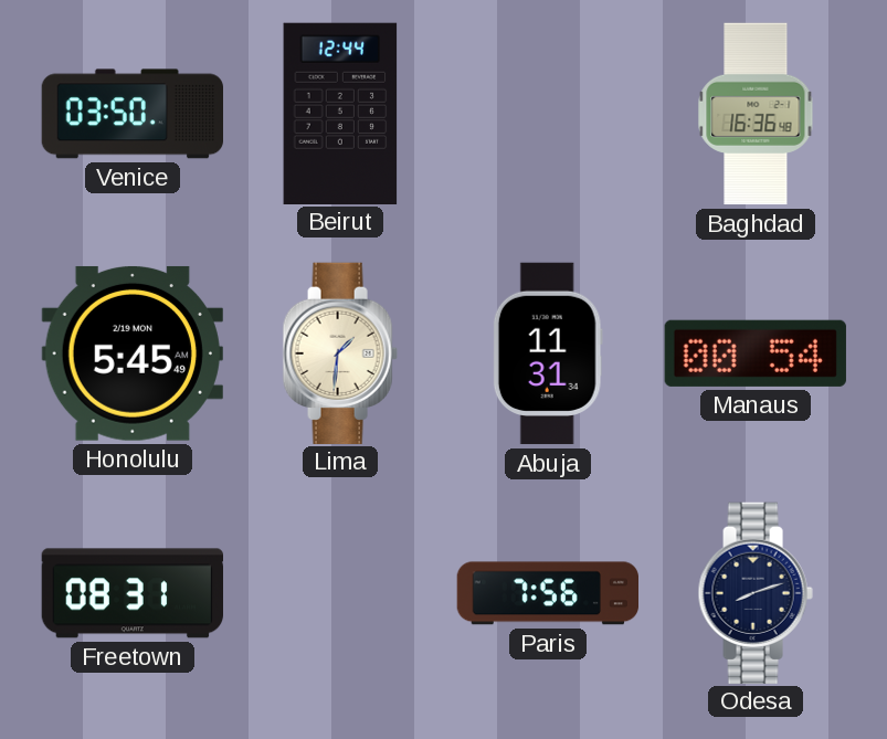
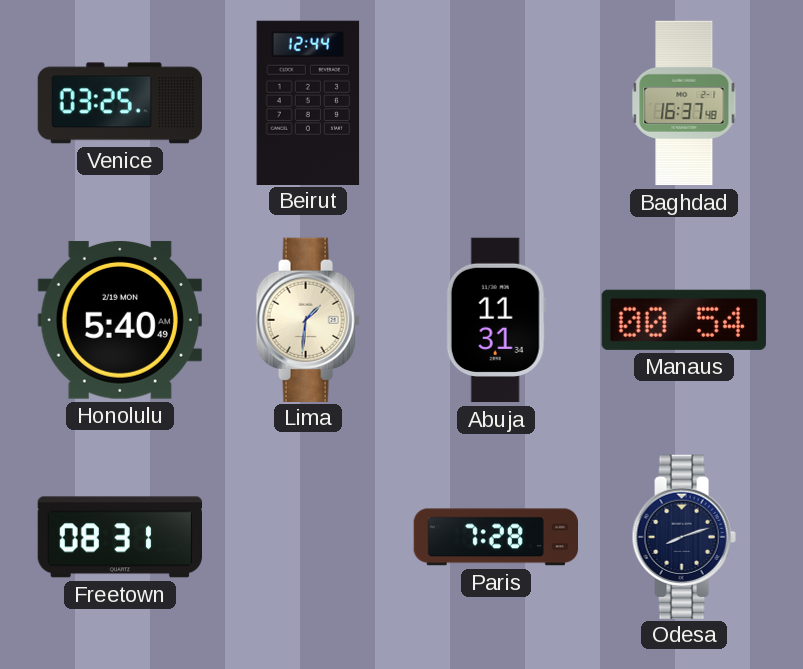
Venice: 03:50 -> 03:25 (119, 103)
Baghdad: 16:36 -> 16:37 (684, 103)
Honolulu: 5:45 -> 5:40 (120, 320)
Paris: 7:56 -> 7:28 (495, 537)
